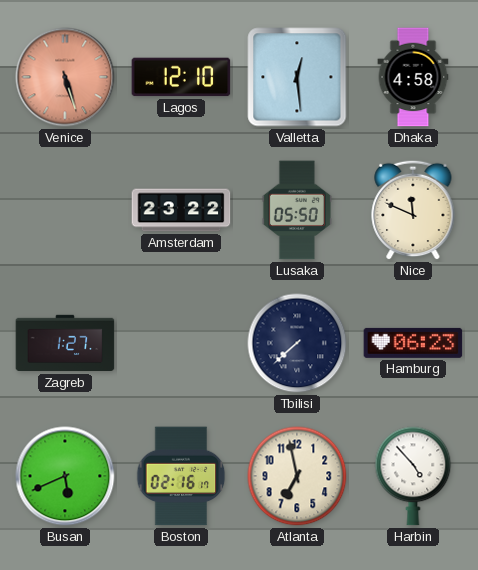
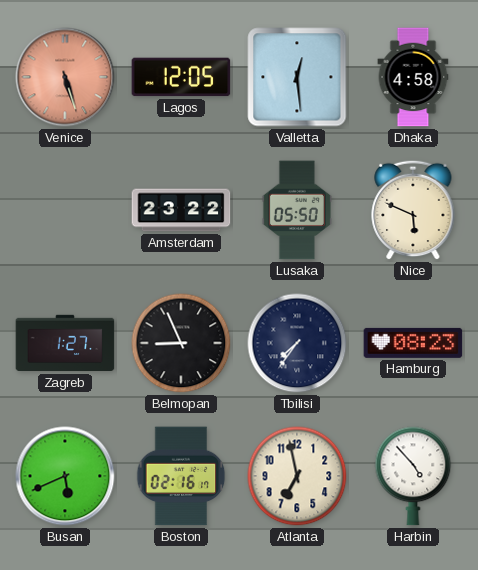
Lagos: 12:10 -> 12:05 (181, 77)
Nice: 11:49 -> 5:49 (413, 210)
Belmopan: none -> 8:56 (181, 343)
Tbilisi: 7:38 -> 7:36 (297, 343)
Hamburg: 06:23 -> 08:23 (413, 343)
